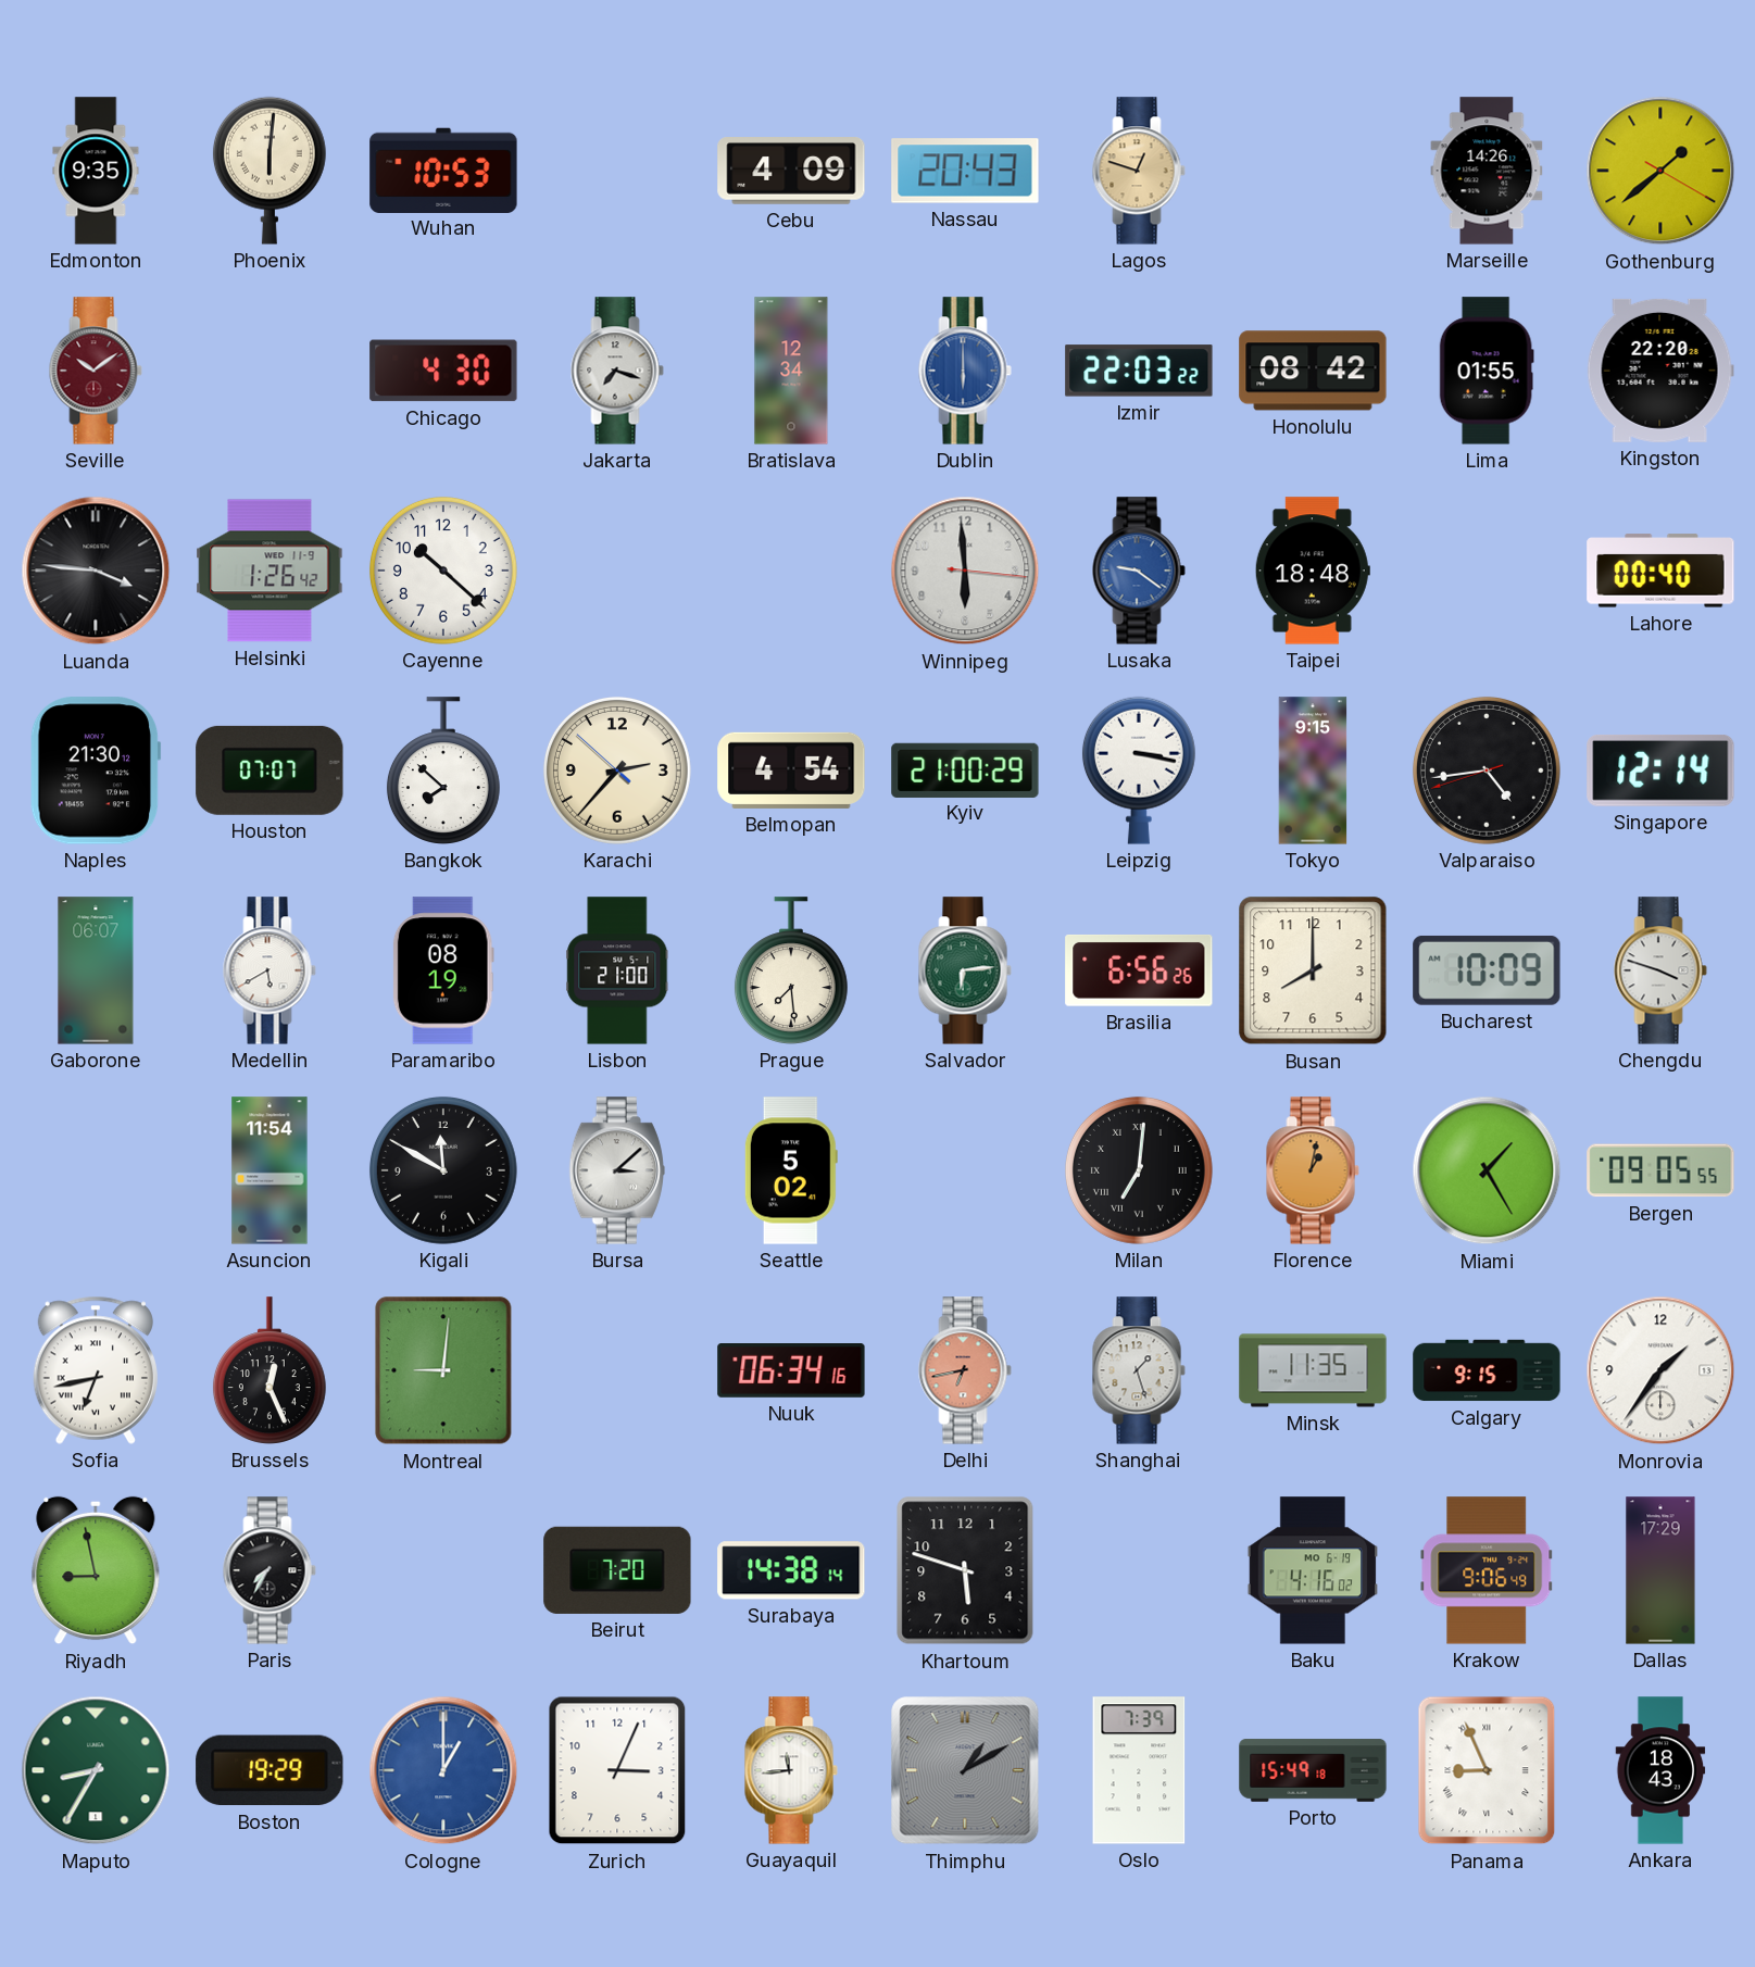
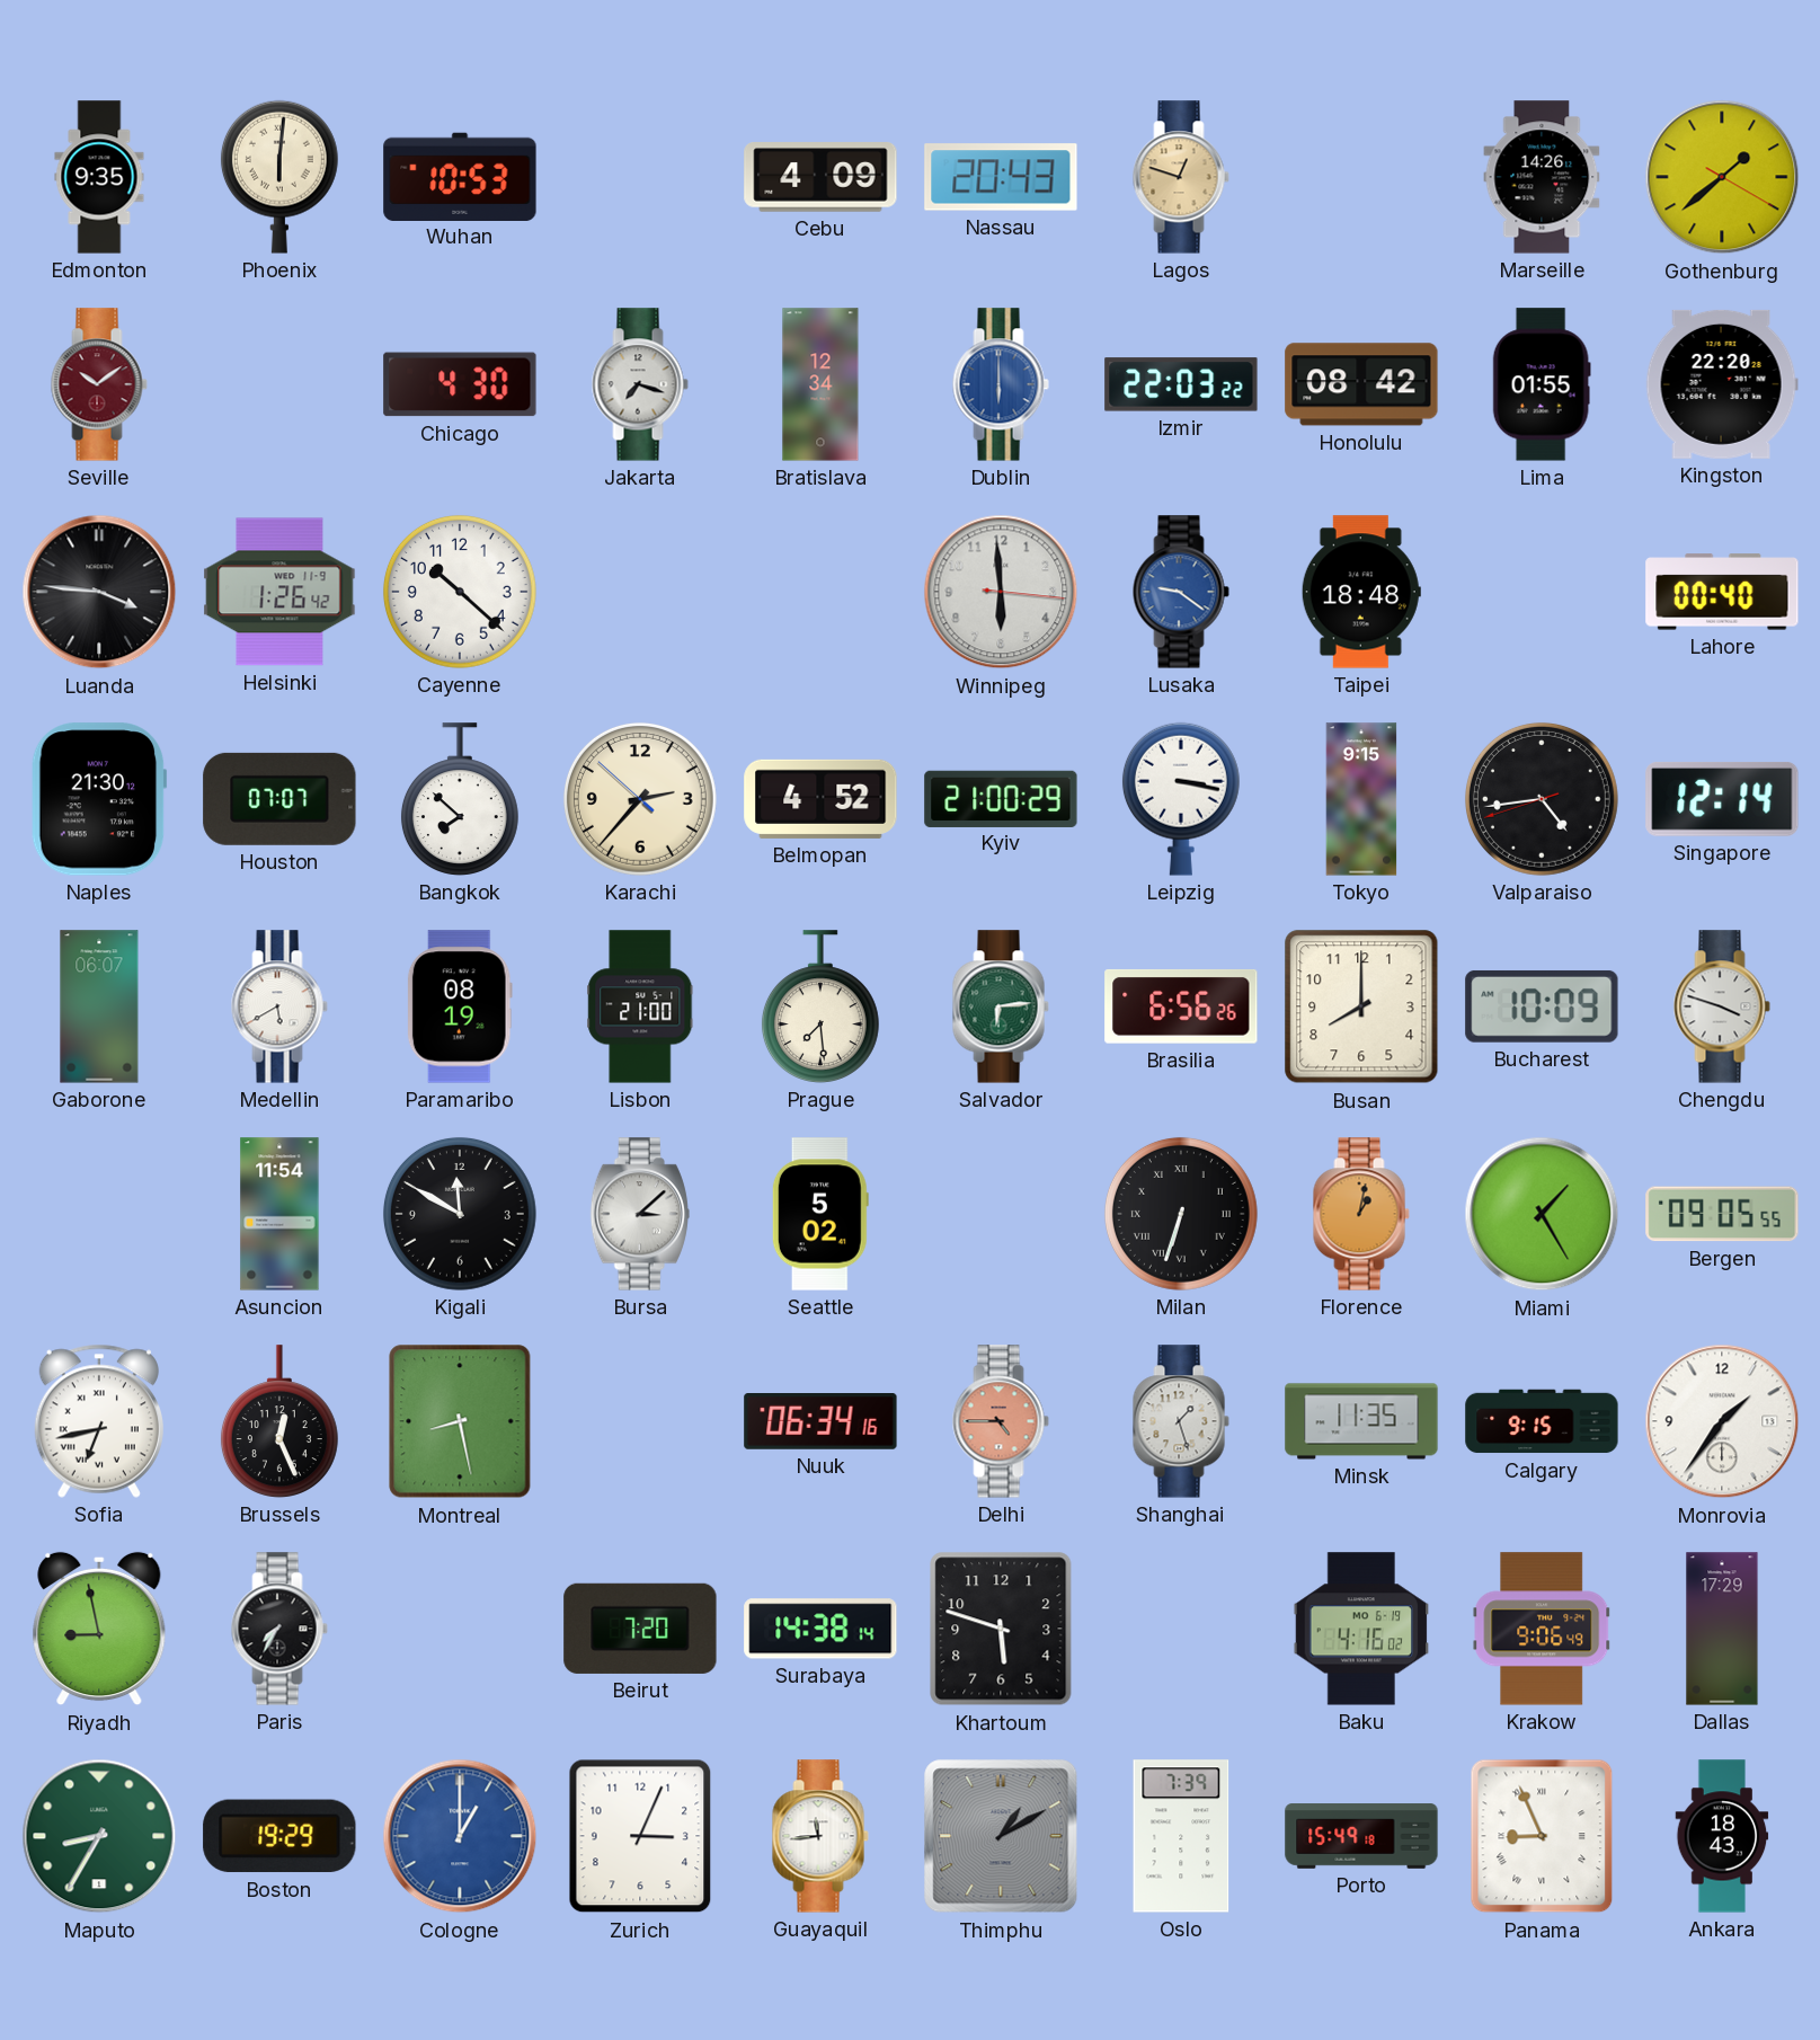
Belmopan: 4:54 -> 4:52 (820, 799)
Milan: 7:01 -> 6:33 (1181, 1214)
Montreal: 9:01 -> 8:28 (460, 1421)
Delhi: 6:43 -> 4:45 (1001, 1421)
